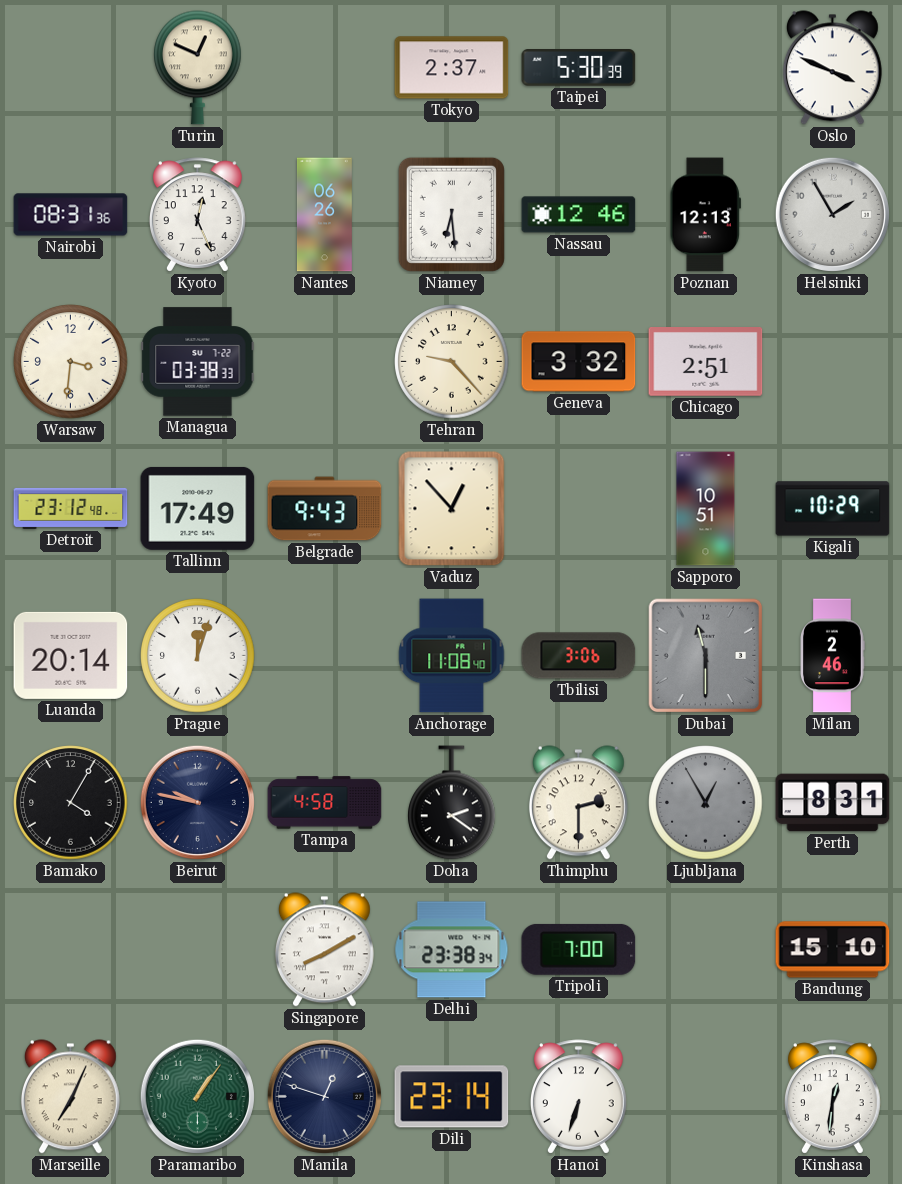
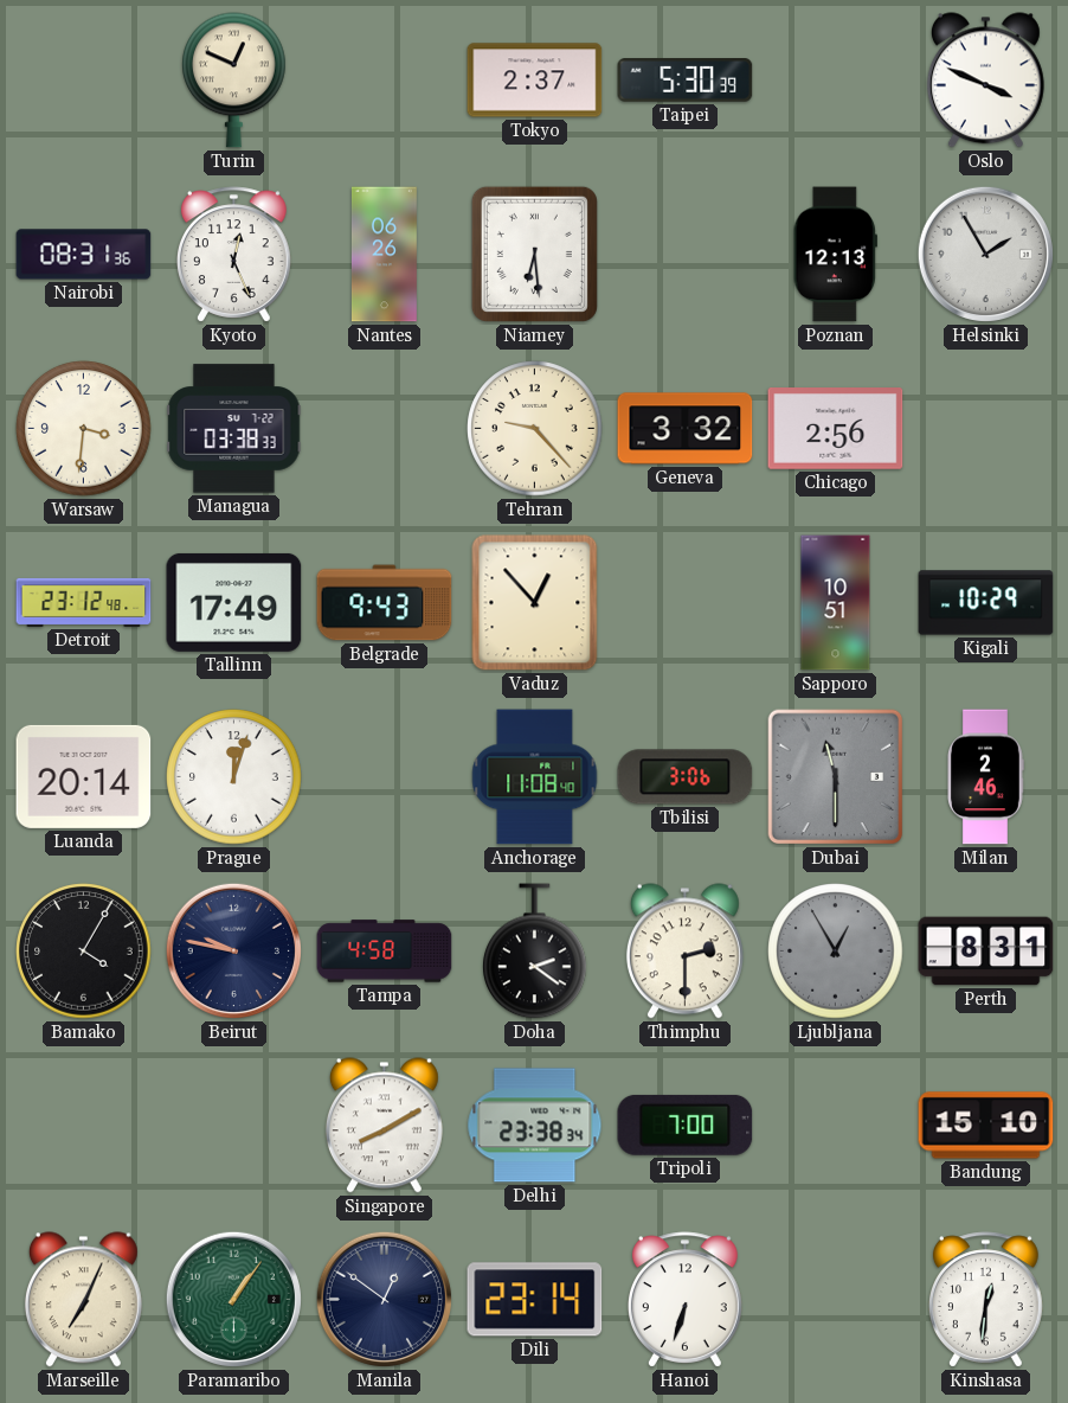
Nassau: 12:46 -> none (579, 215)
Chicago: 2:51 -> 2:56 (836, 429)
Manila: 12:48 -> 12:51 (384, 1299)
